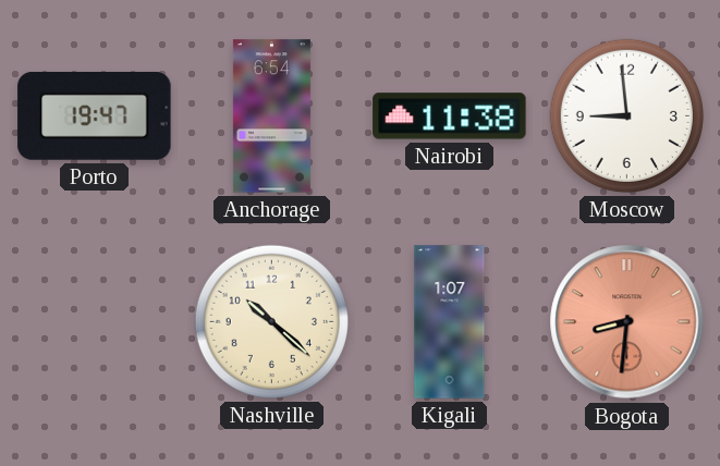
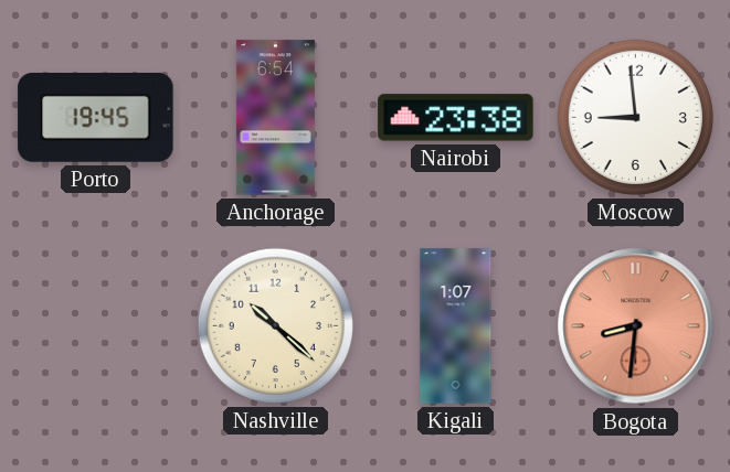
Porto: 19:47 -> 19:45 (96, 117)
Nairobi: 11:38 -> 23:38 (456, 118)
